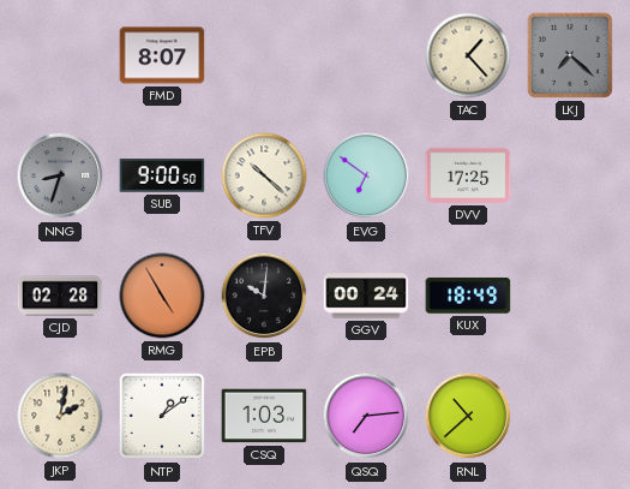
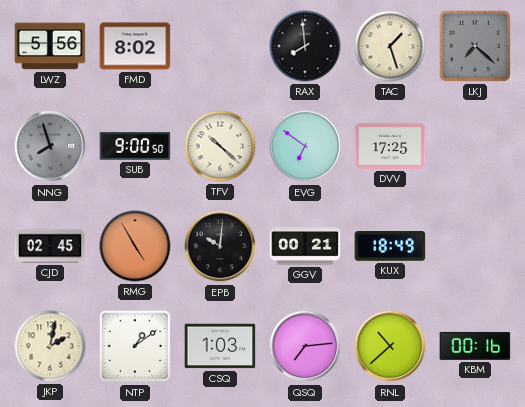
LWZ: none -> 5:56 (50, 46)
FMD: 8:07 -> 8:02 (135, 46)
RAX: none -> 7:59 (305, 46)
TAC: 1:23 -> 1:27 (390, 46)
NNG: 8:33 -> 7:57 (50, 146)
CJD: 02:28 -> 02:45 (50, 246)
GGV: 00:24 -> 00:21 (305, 246)
KBM: none -> 00:16 (475, 346)
